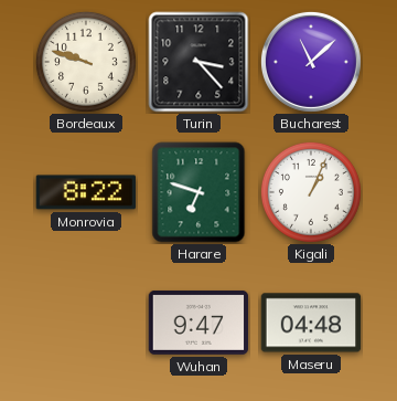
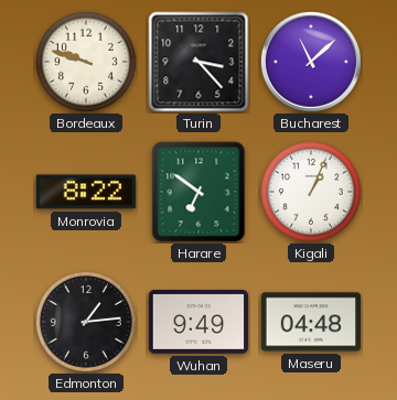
Harare: 6:48 -> 6:51 (198, 192)
Edmonton: none -> 1:14 (86, 322)
Wuhan: 9:47 -> 9:49 (198, 322)
